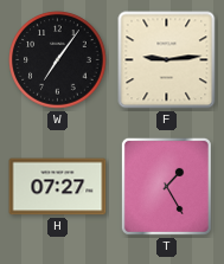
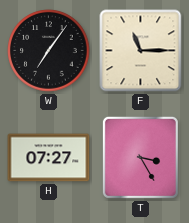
F: 9:14 -> 11:15 (141, 51)
T: 1:25 -> 3:25 (140, 157)
